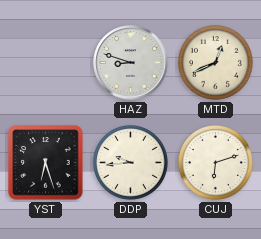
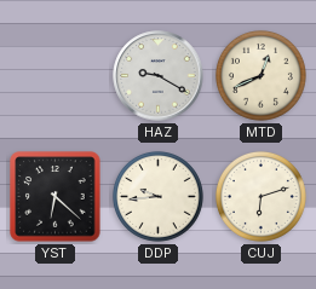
HAZ: 8:48 -> 9:20 (159, 76)
YST: 6:27 -> 6:22 (56, 197)
